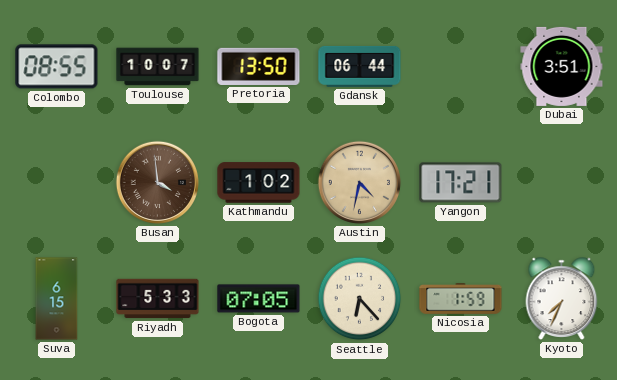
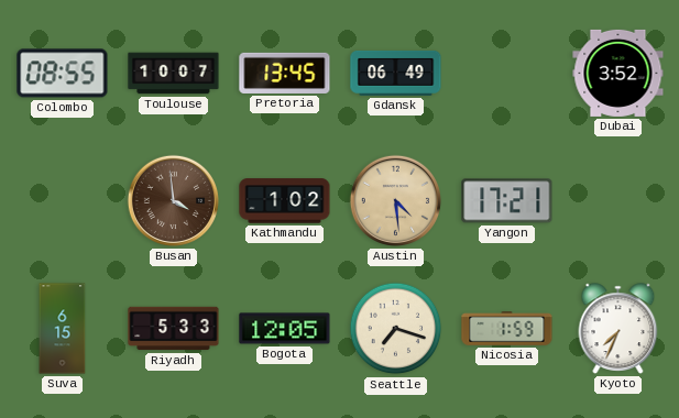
Pretoria: 13:50 -> 13:45 (285, 73)
Gdansk: 06:44 -> 06:49 (396, 73)
Dubai: 3:51 -> 3:52 (618, 73)
Austin: 4:32 -> 4:29 (395, 200)
Bogota: 07:05 -> 12:05 (285, 329)
Seattle: 6:23 -> 7:18 (396, 329)
